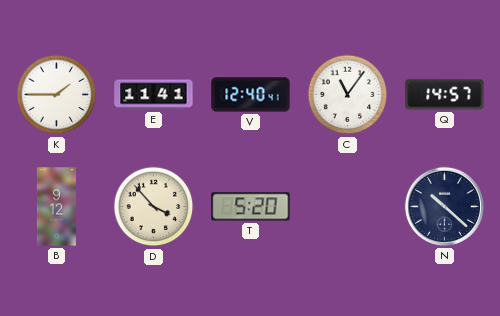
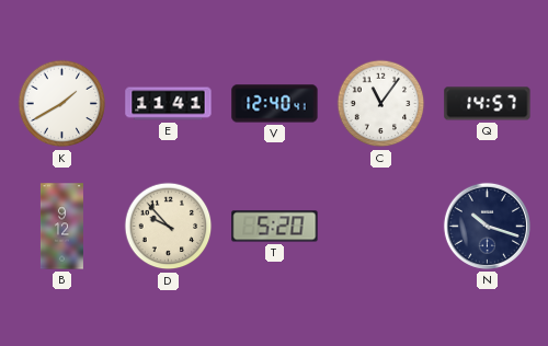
K: 1:45 -> 1:40 (62, 104)
D: 3:53 -> 9:53 (169, 227)
N: 10:22 -> 10:18 (487, 226)
